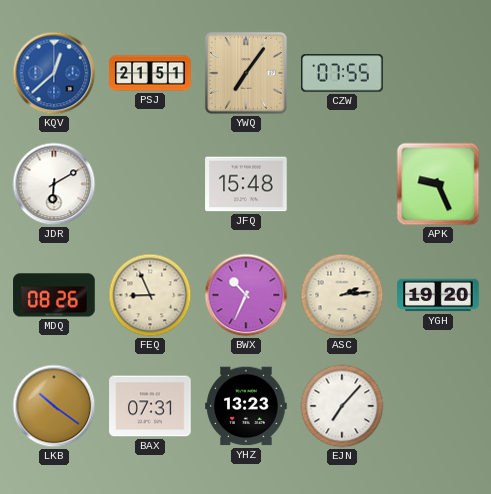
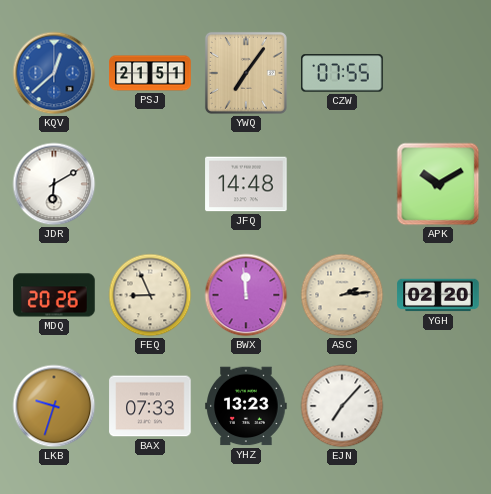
JFQ: 15:48 -> 14:48 (246, 184)
APK: 9:26 -> 10:10 (438, 184)
MDQ: 08:26 -> 20:26 (54, 295)
BWX: 10:34 -> 11:59 (246, 295)
YGH: 19:20 -> 02:20 (438, 295)
LKB: 10:21 -> 9:33 (54, 406)
BAX: 07:31 -> 07:33 (150, 406)
